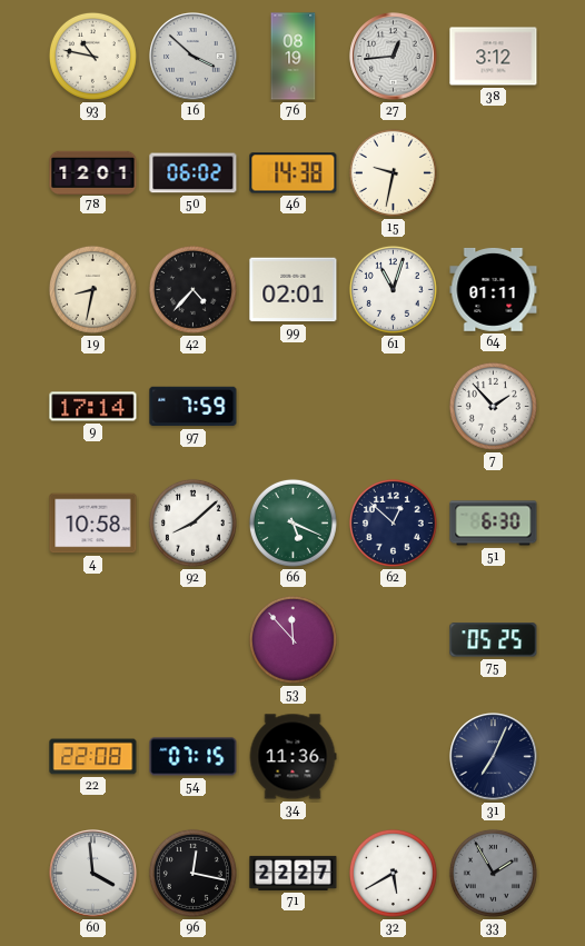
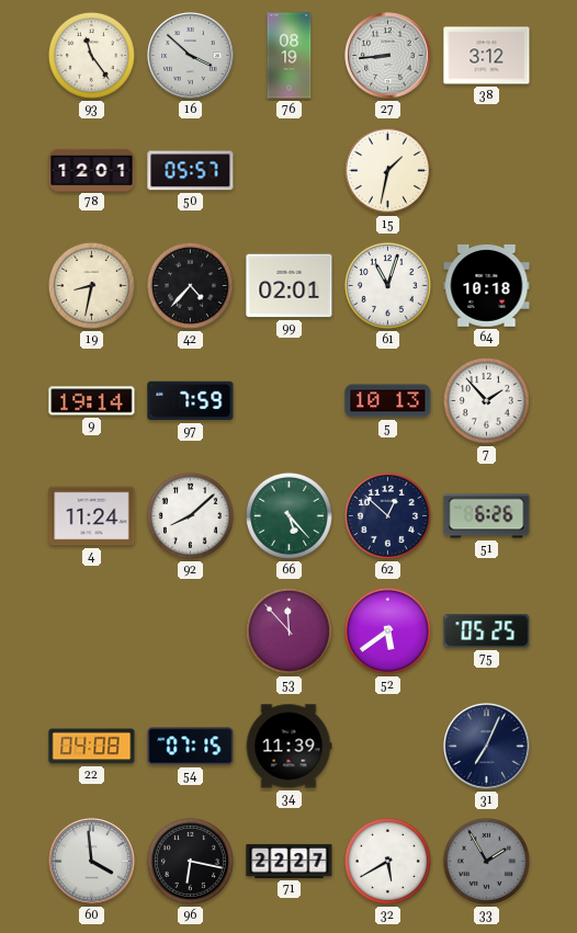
93: 10:47 -> 11:24 (91, 55)
27: 12:44 -> 8:44 (388, 56)
50: 06:02 -> 05:57 (191, 171)
46: 14:38 -> none (294, 173)
15: 9:32 -> 1:32 (387, 170)
64: 01:11 -> 10:18 (487, 285)
9: 17:14 -> 19:14 (92, 401)
5: none -> 10:13 (388, 401)
4: 10:58 -> 11:24 (92, 516)
66: 5:19 -> 5:23 (288, 515)
51: 6:30 -> 6:26 (487, 516)
52: none -> 5:39 (387, 630)
22: 22:08 -> 04:08 (92, 747)
34: 11:36 -> 11:39 (288, 747)
96: 12:17 -> 6:17 (190, 861)
